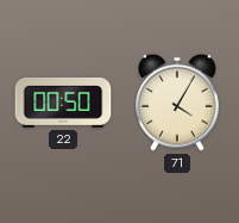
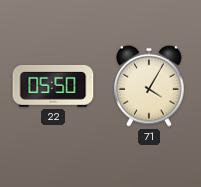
22: 00:50 -> 05:50 (53, 86)
